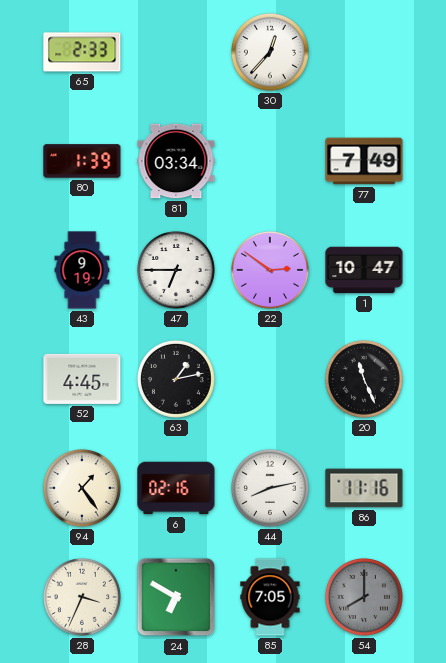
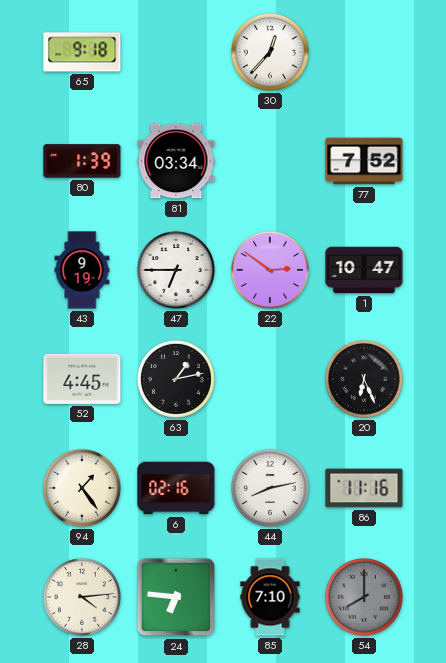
65: 2:33 -> 9:18 (82, 52)
77: 7:49 -> 7:52 (364, 161)
20: 11:26 -> 6:26 (364, 379)
28: 3:34 -> 4:14 (82, 597)
24: 6:50 -> 6:46 (176, 597)
85: 7:05 -> 7:10 (270, 597)
